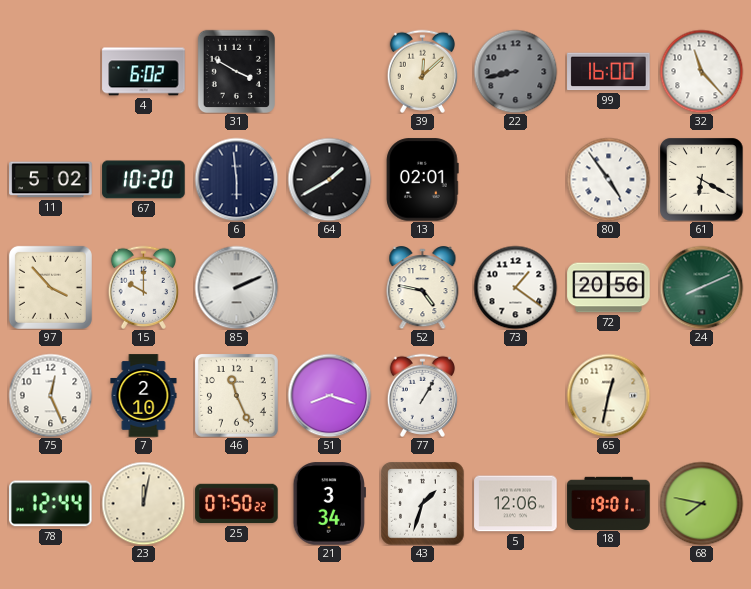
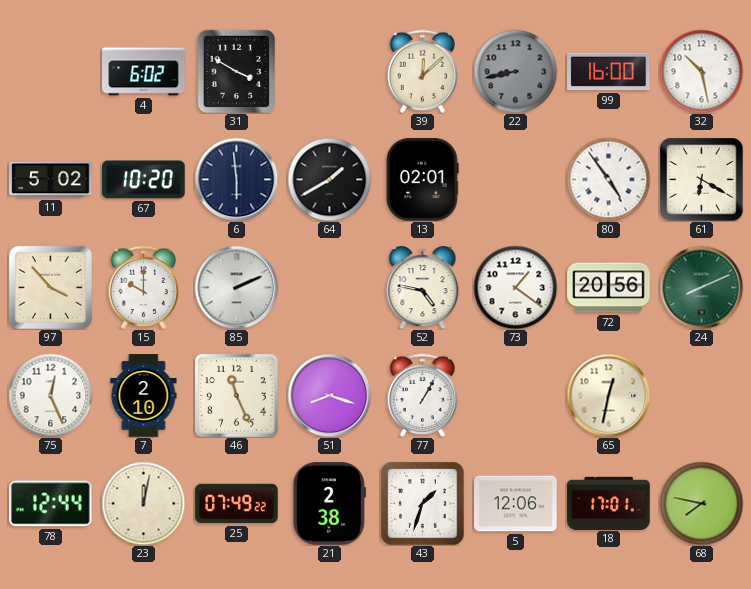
32: 11:23 -> 10:28 (701, 71)
25: 07:50 -> 07:49 (237, 504)
21: 3:34 -> 2:38 (329, 504)
18: 19:01 -> 17:01 (609, 503)
